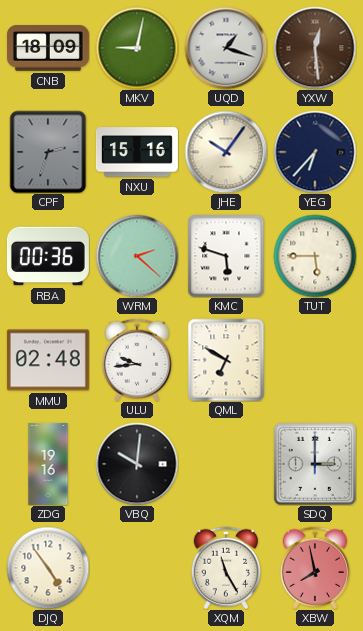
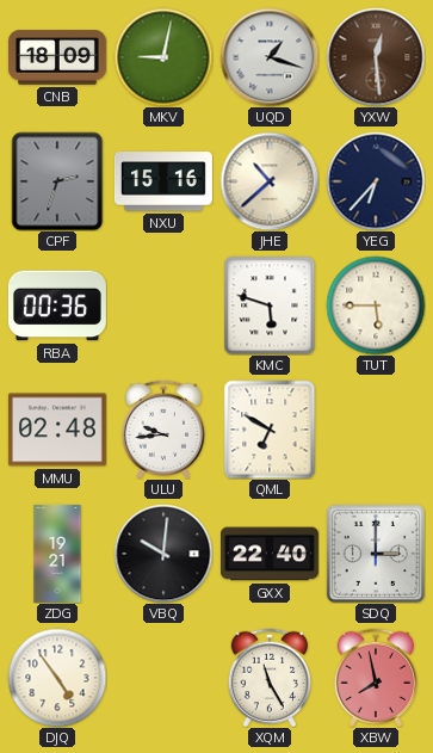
JHE: 10:06 -> 10:38 (270, 181)
WRM: 2:22 -> none (137, 256)
ZDG: 19:16 -> 19:21 (57, 554)
GXX: none -> 22:40 (270, 554)
